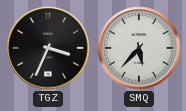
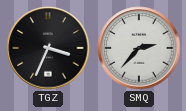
SMQ: 5:37 -> 2:37 (139, 48)
